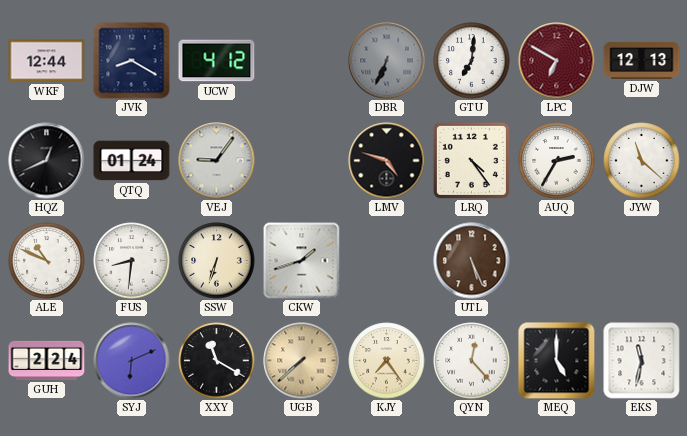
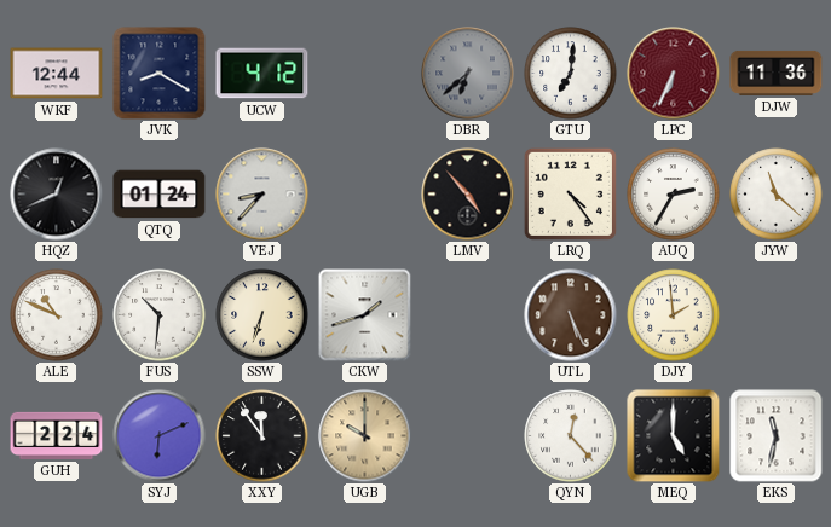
DBR: 6:34 -> 6:38 (468, 74)
LPC: 6:50 -> 6:34 (674, 74)
DJW: 12:13 -> 11:36 (777, 73)
VEJ: 9:06 -> 8:37 (262, 195)
LMV: 4:48 -> 4:53 (468, 195)
FUS: 8:31 -> 10:31 (160, 315)
DJY: none -> 1:59 (674, 315)
XXY: 11:20 -> 11:54 (262, 436)
UGB: 7:38 -> 10:00 (365, 436)
KJY: 7:24 -> none (387, 361)
